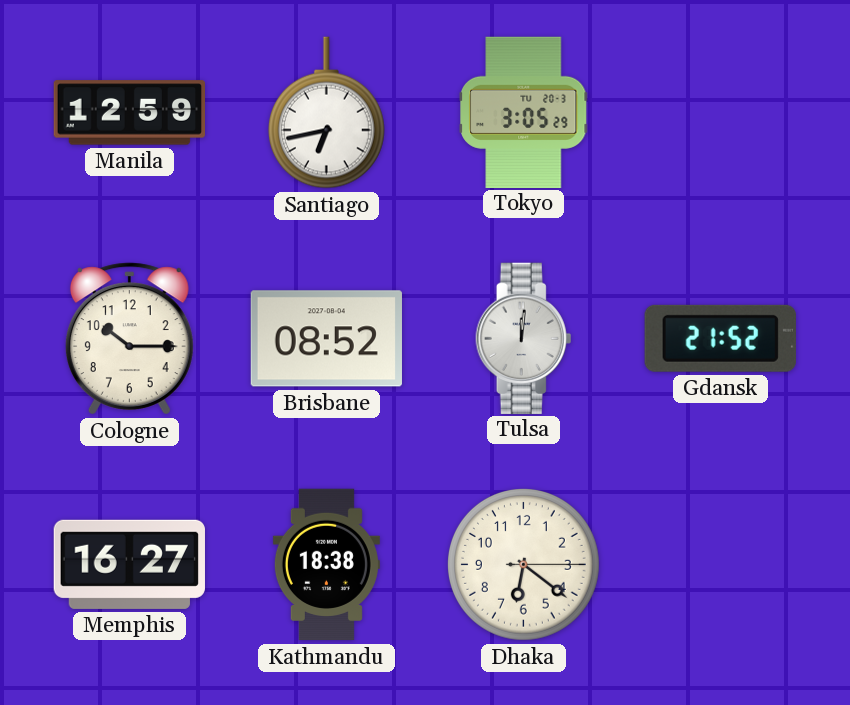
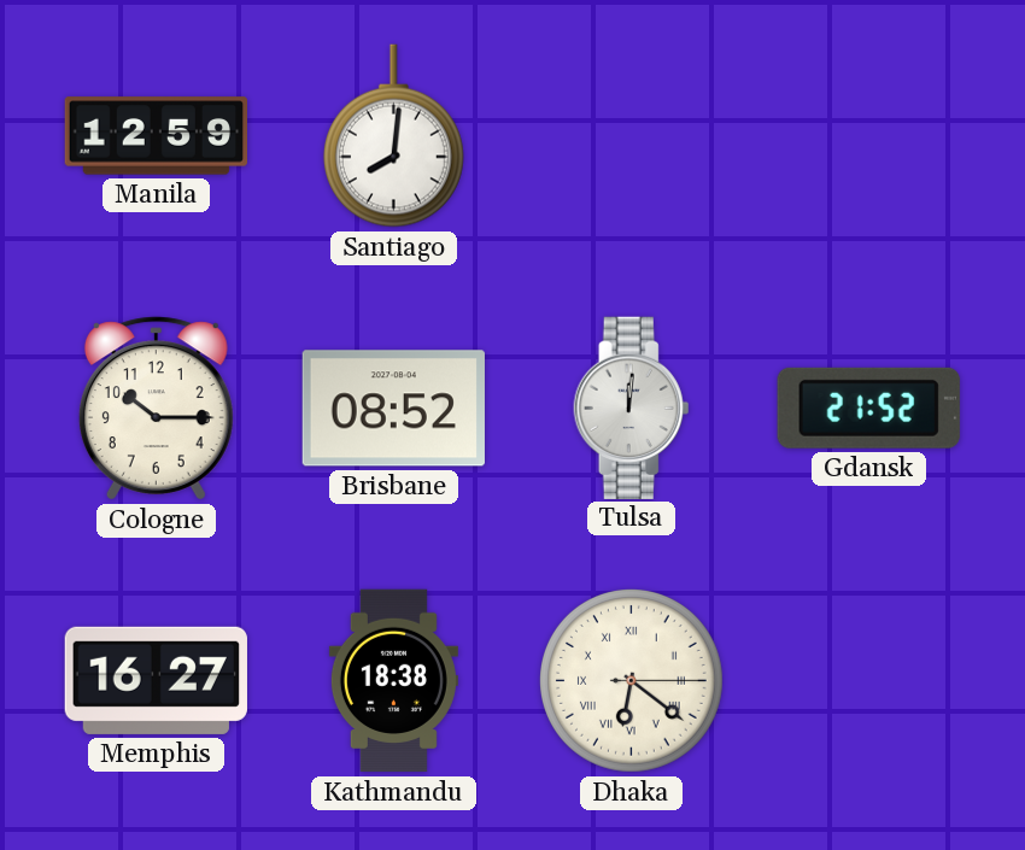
Santiago: 6:43 -> 8:01 (393, 136)
Tokyo: 3:05 -> none (523, 112)
Dhaka numerals: Arabic -> Roman (631, 680)
